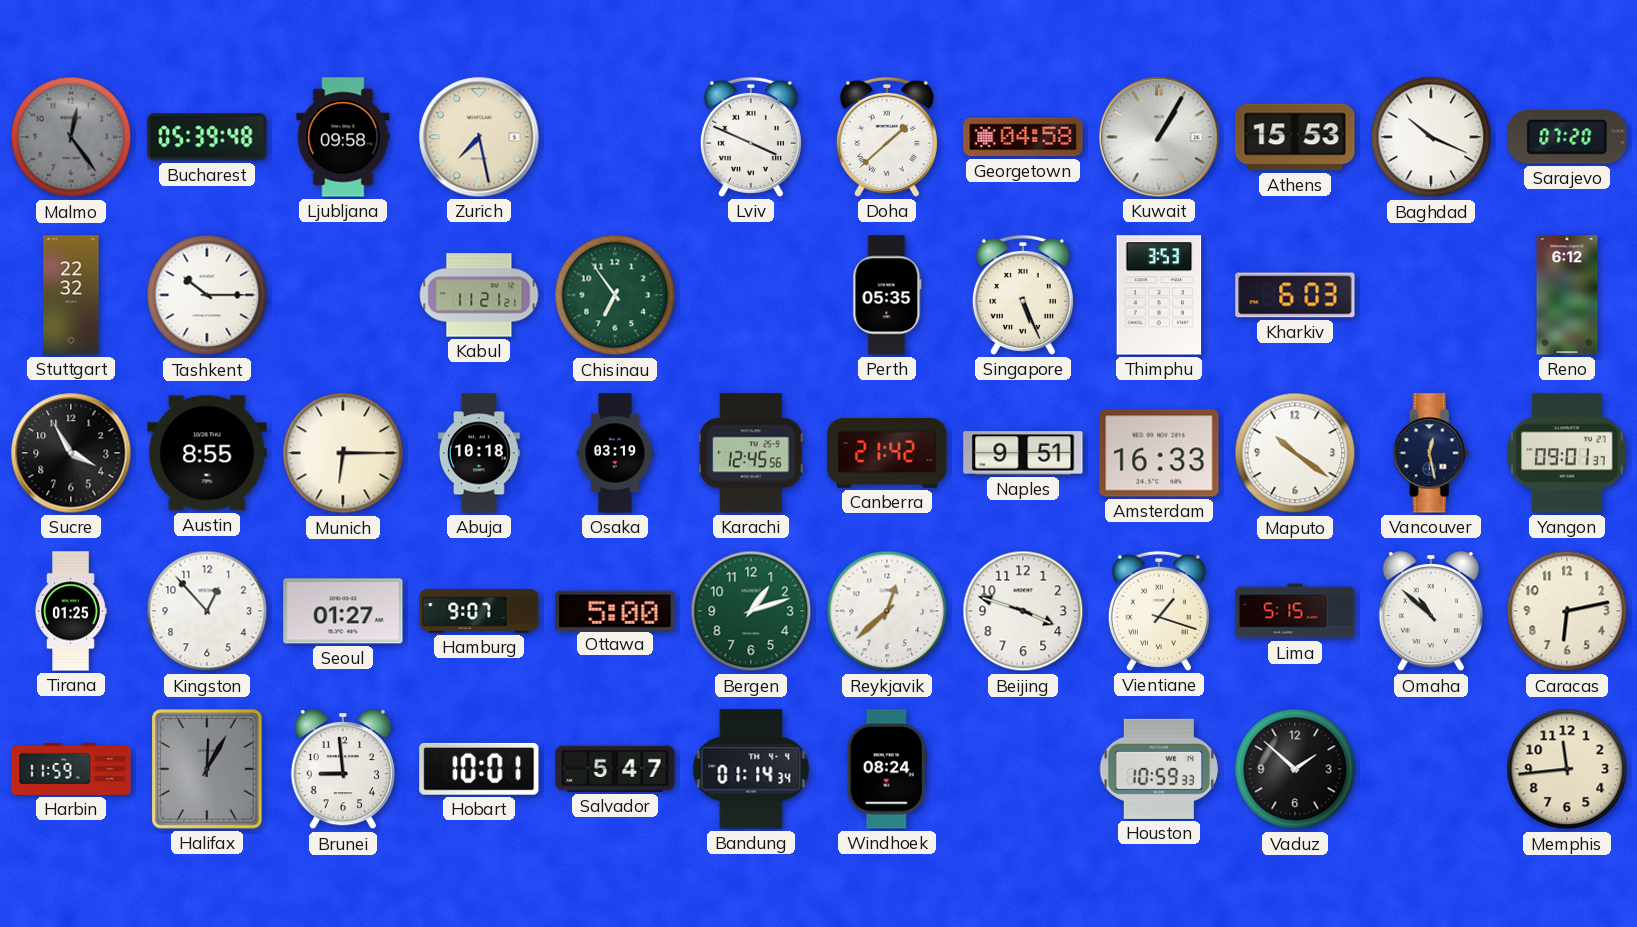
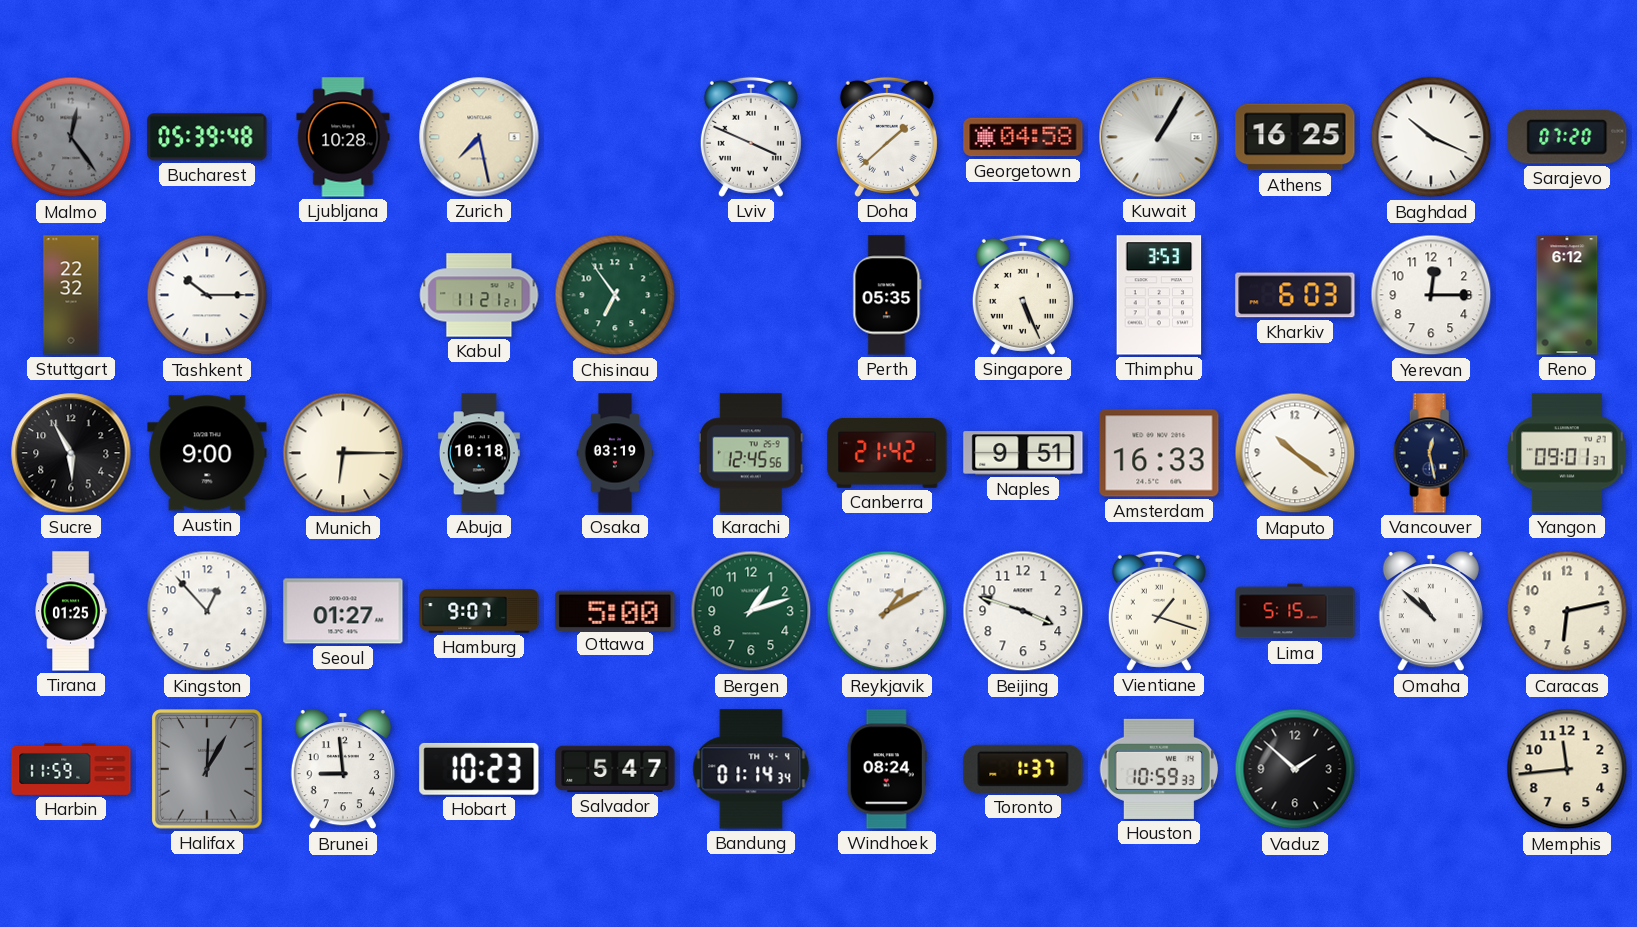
Ljubljana: 09:58 -> 10:28 (343, 137)
Athens: 15:53 -> 16:25 (1295, 137)
Yerevan: none -> 12:15 (1431, 295)
Sucre: 3:55 -> 5:55 (71, 453)
Austin: 8:55 -> 9:00 (207, 453)
Reykjavik: 12:38 -> 1:10 (887, 611)
Hobart: 10:01 -> 10:23 (479, 769)
Toronto: none -> 1:37 (1023, 769)
